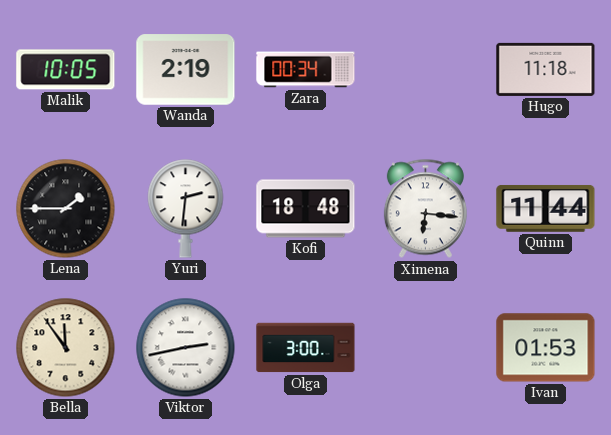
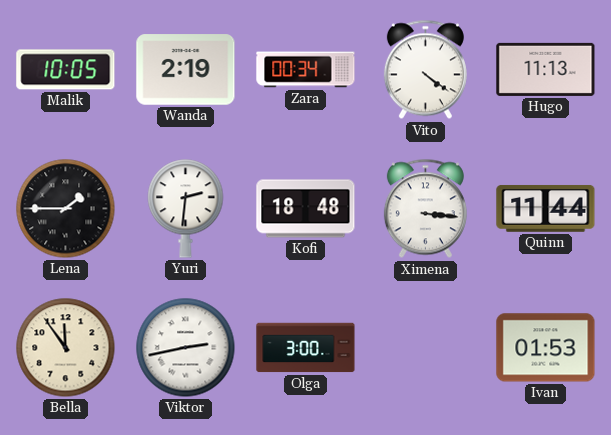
Vito: none -> 4:21 (425, 70)
Hugo: 11:18 -> 11:13 (546, 69)
Ximena: 6:16 -> 3:16 (425, 209)
